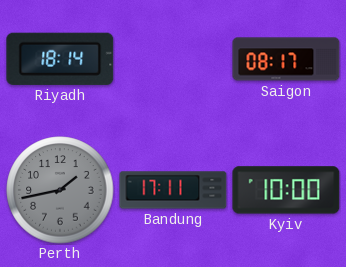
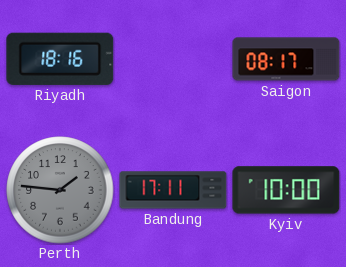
Riyadh: 18:14 -> 18:16 (60, 59)
Perth: 1:43 -> 1:46 (60, 190)
